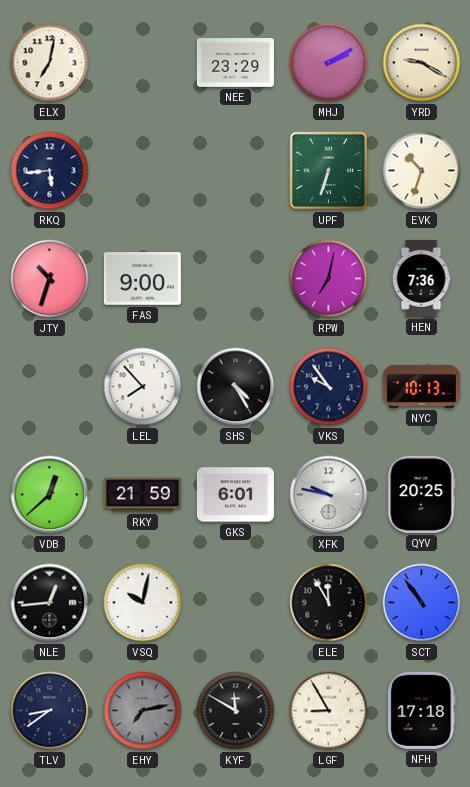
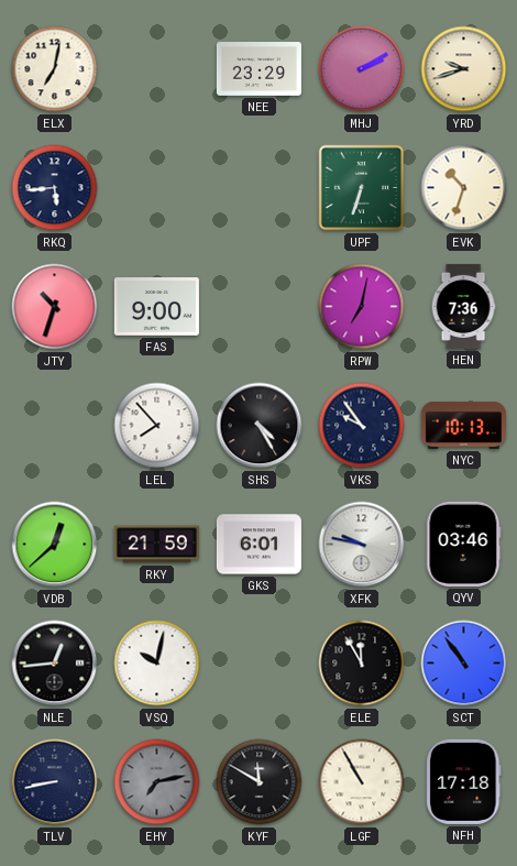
YRD: 9:20 -> 9:42 (464, 69)
QYV: 20:25 -> 03:46 (464, 544)
TLV: 8:39 -> 8:43 (55, 782)
LGF: 8:55 -> 10:55 (362, 782)
